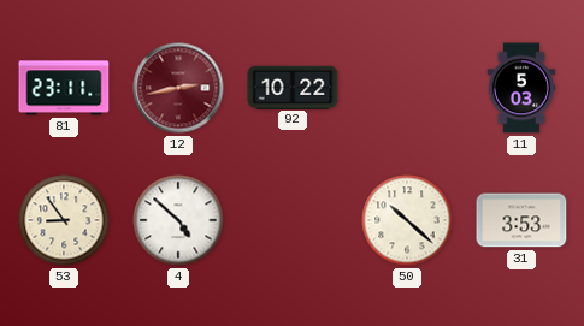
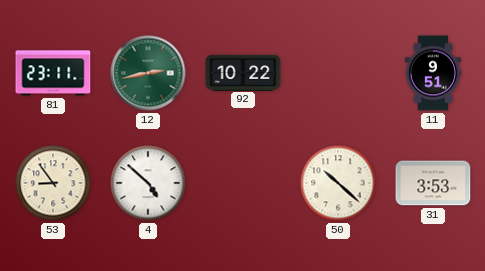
12 dial: burgundy -> green (148, 73)
11: 5:03 -> 9:51 (433, 73)
